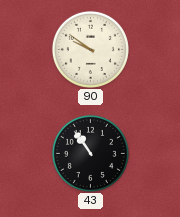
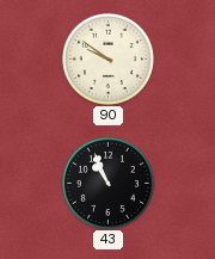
43: 10:54 -> 10:56 (107, 183)
